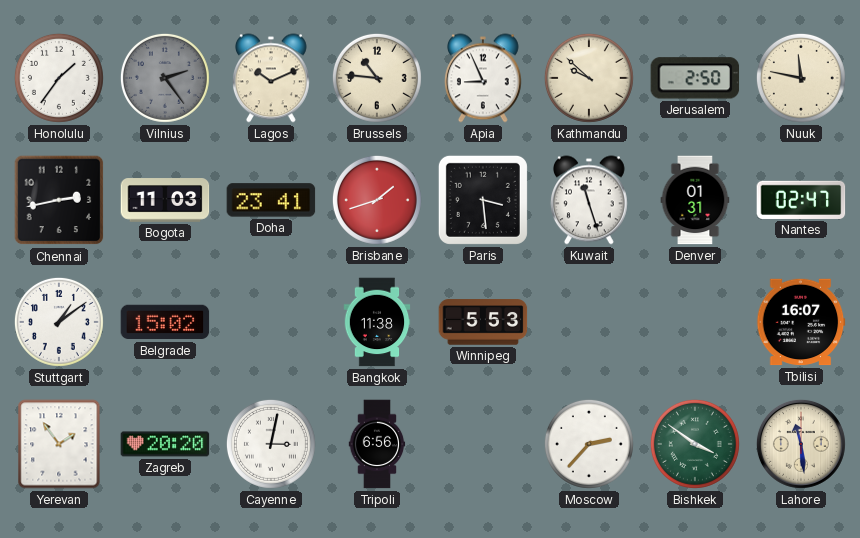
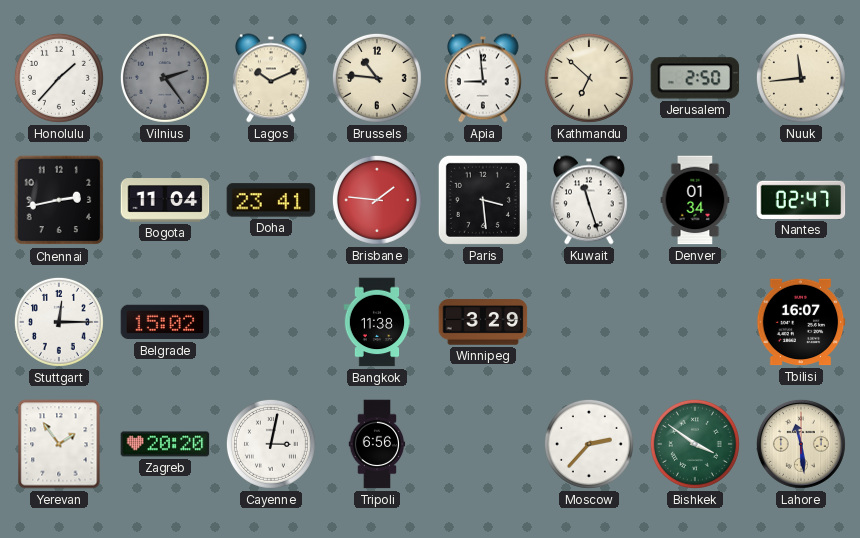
Honolulu: 1:36 -> 1:37 (59, 78)
Apia: 8:56 -> 8:59 (483, 78)
Kathmandu: 9:52 -> 6:52 (589, 78)
Nuuk: 11:47 -> 11:44 (801, 78)
Bogota: 11:03 -> 11:04 (165, 200)
Brisbane: 1:42 -> 1:46 (377, 200)
Denver: 01:31 -> 01:34 (695, 200)
Stuttgart: 1:09 -> 12:15 (59, 322)
Winnipeg: 5:53 -> 3:29 (483, 322)
